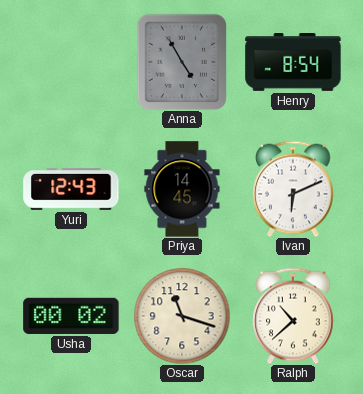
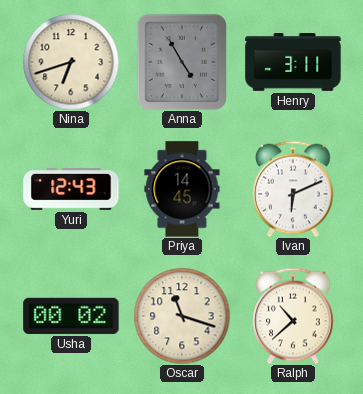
Nina: none -> 6:42 (71, 62)
Henry: 8:54 -> 3:11 (293, 63)
